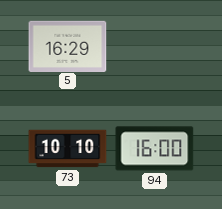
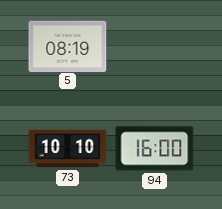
5: 16:29 -> 08:19 (68, 46)
